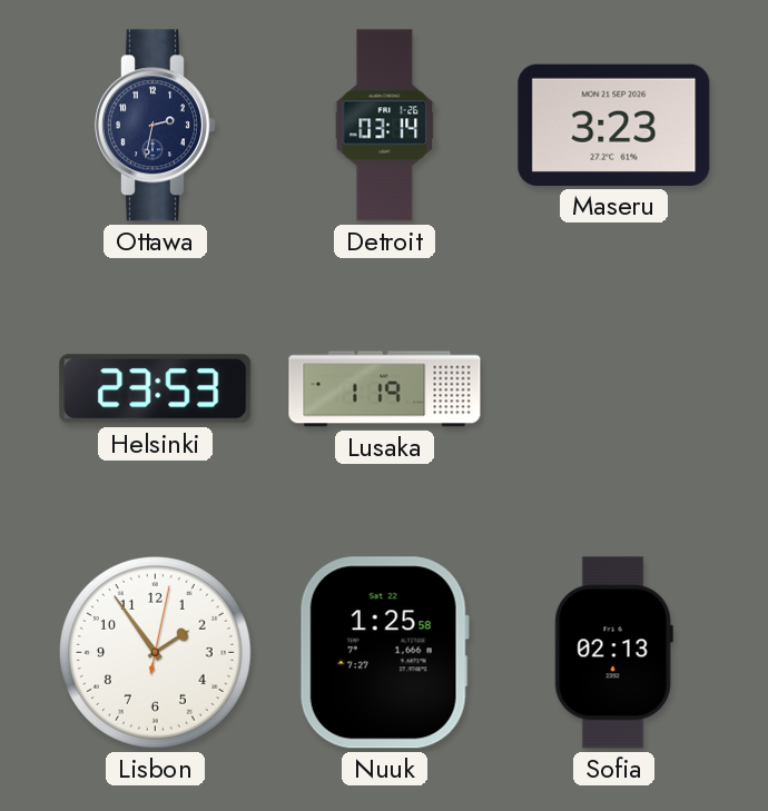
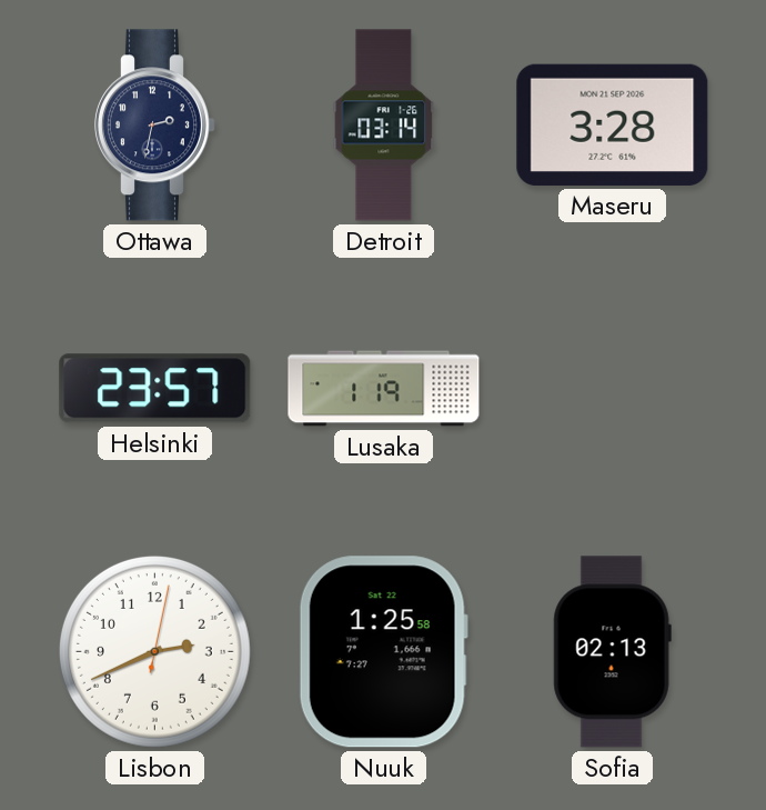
Maseru: 3:23 -> 3:28 (613, 124)
Helsinki: 23:53 -> 23:57 (155, 389)
Lisbon: 1:54 -> 2:41 (154, 651)
